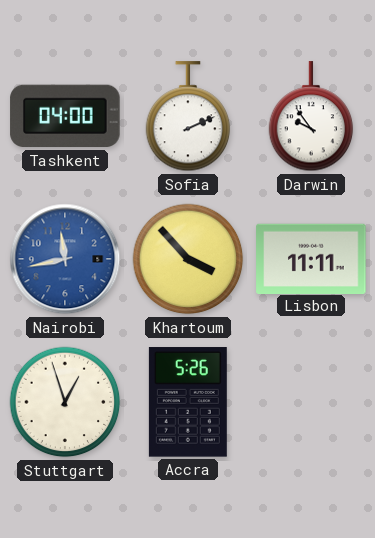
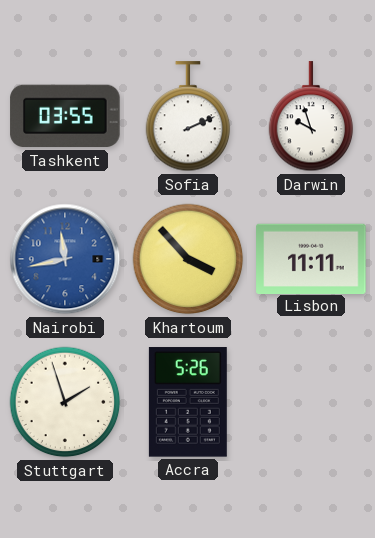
Tashkent: 04:00 -> 03:55 (65, 116)
Darwin: 9:54 -> 9:57 (311, 117)
Stuttgart: 12:57 -> 1:57 (65, 402)
